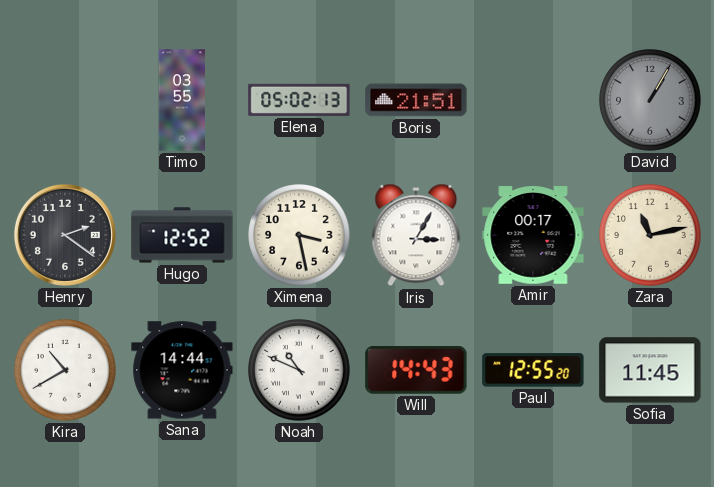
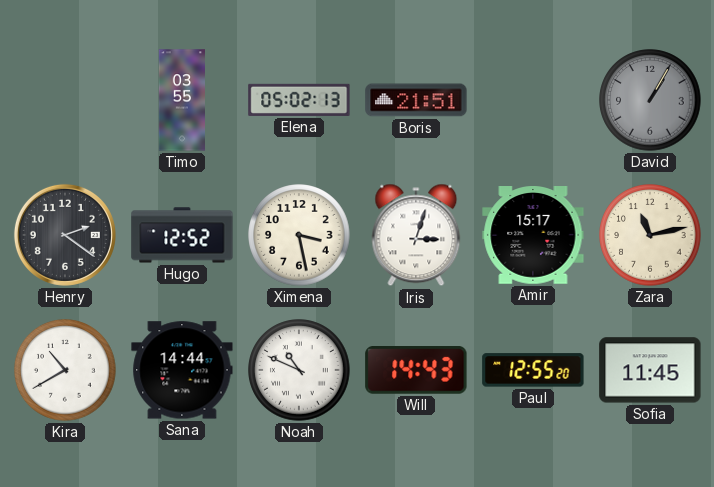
Iris: 3:05 -> 3:03 (416, 235)
Amir: 00:17 -> 15:17 (533, 235)
